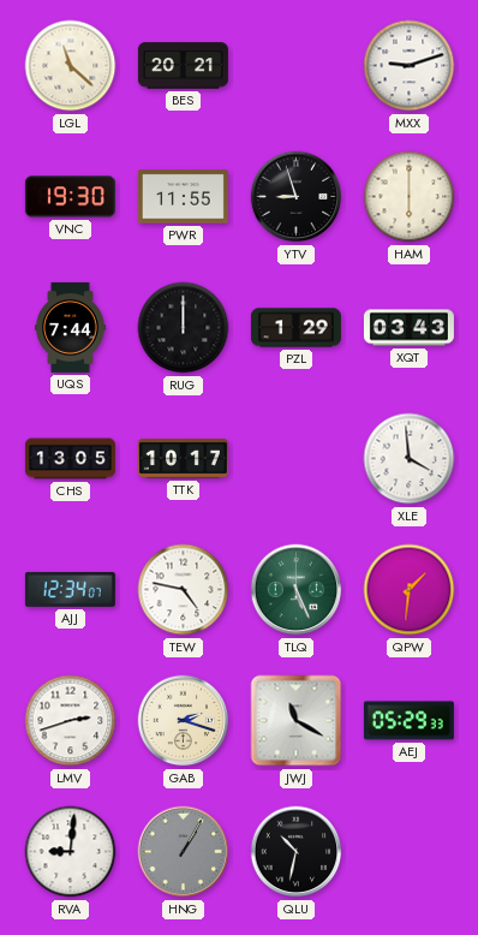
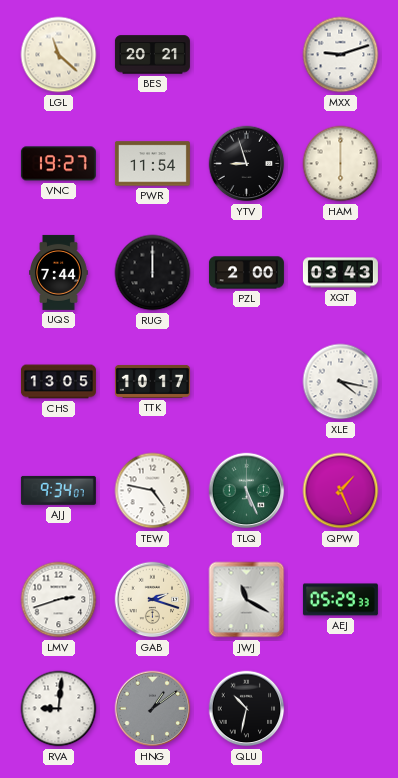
VNC: 19:30 -> 19:27 (58, 164)
PWR: 11:55 -> 11:54 (152, 164)
PZL: 1:29 -> 2:00 (246, 273)
XLE: 3:59 -> 4:17 (341, 382)
AJJ: 12:34 -> 9:34 (58, 490)
QPW: 1:31 -> 1:26 (341, 491)
HNG: 1:05 -> 1:09 (153, 709)
